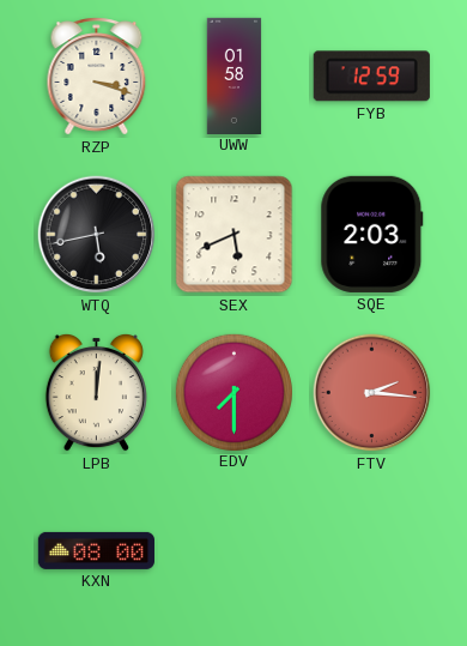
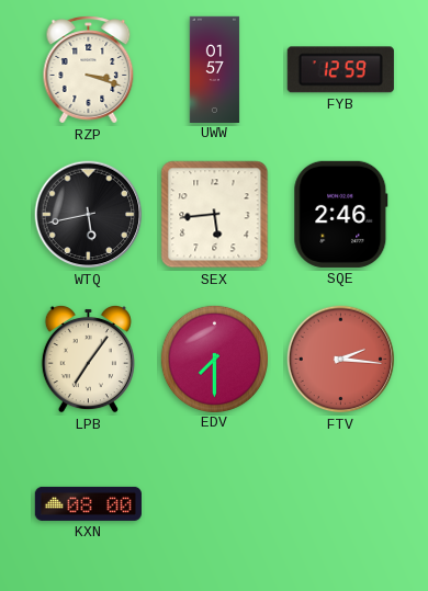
UWW: 01:58 -> 01:57 (215, 69)
SEX: 5:41 -> 5:44 (215, 215)
SQE: 2:03 -> 2:46 (341, 214)
LPB: 12:01 -> 7:06 (88, 359)
